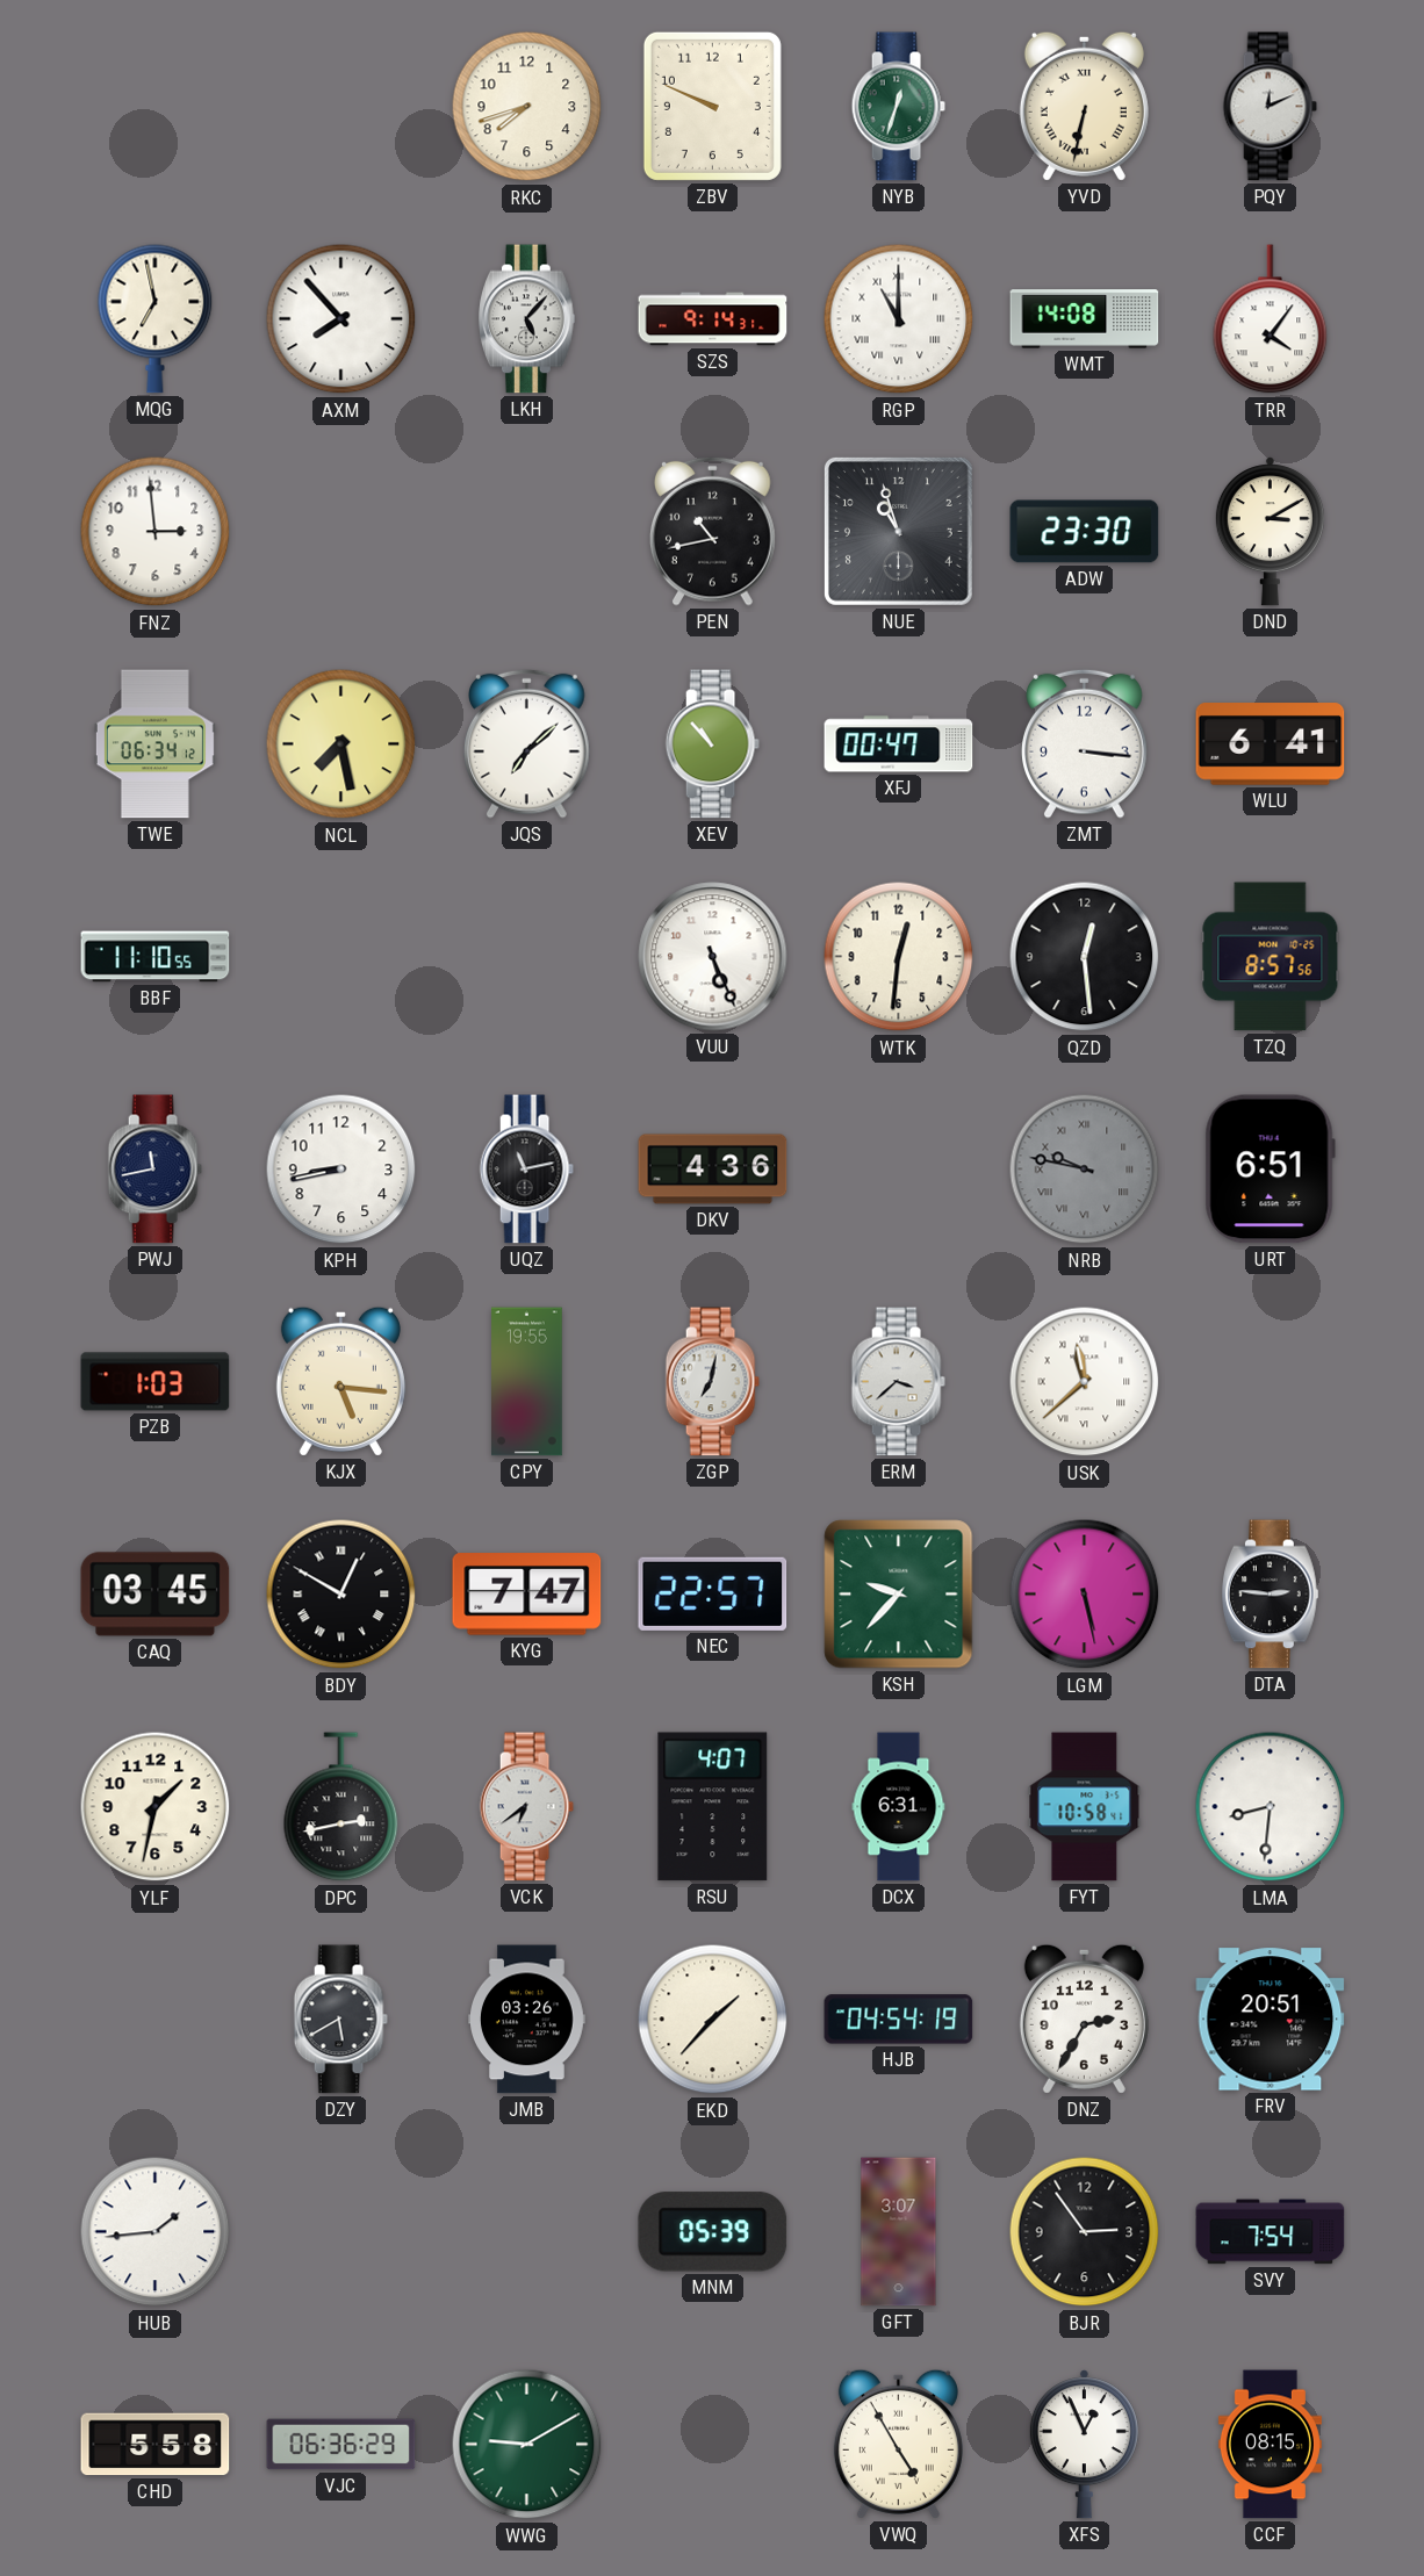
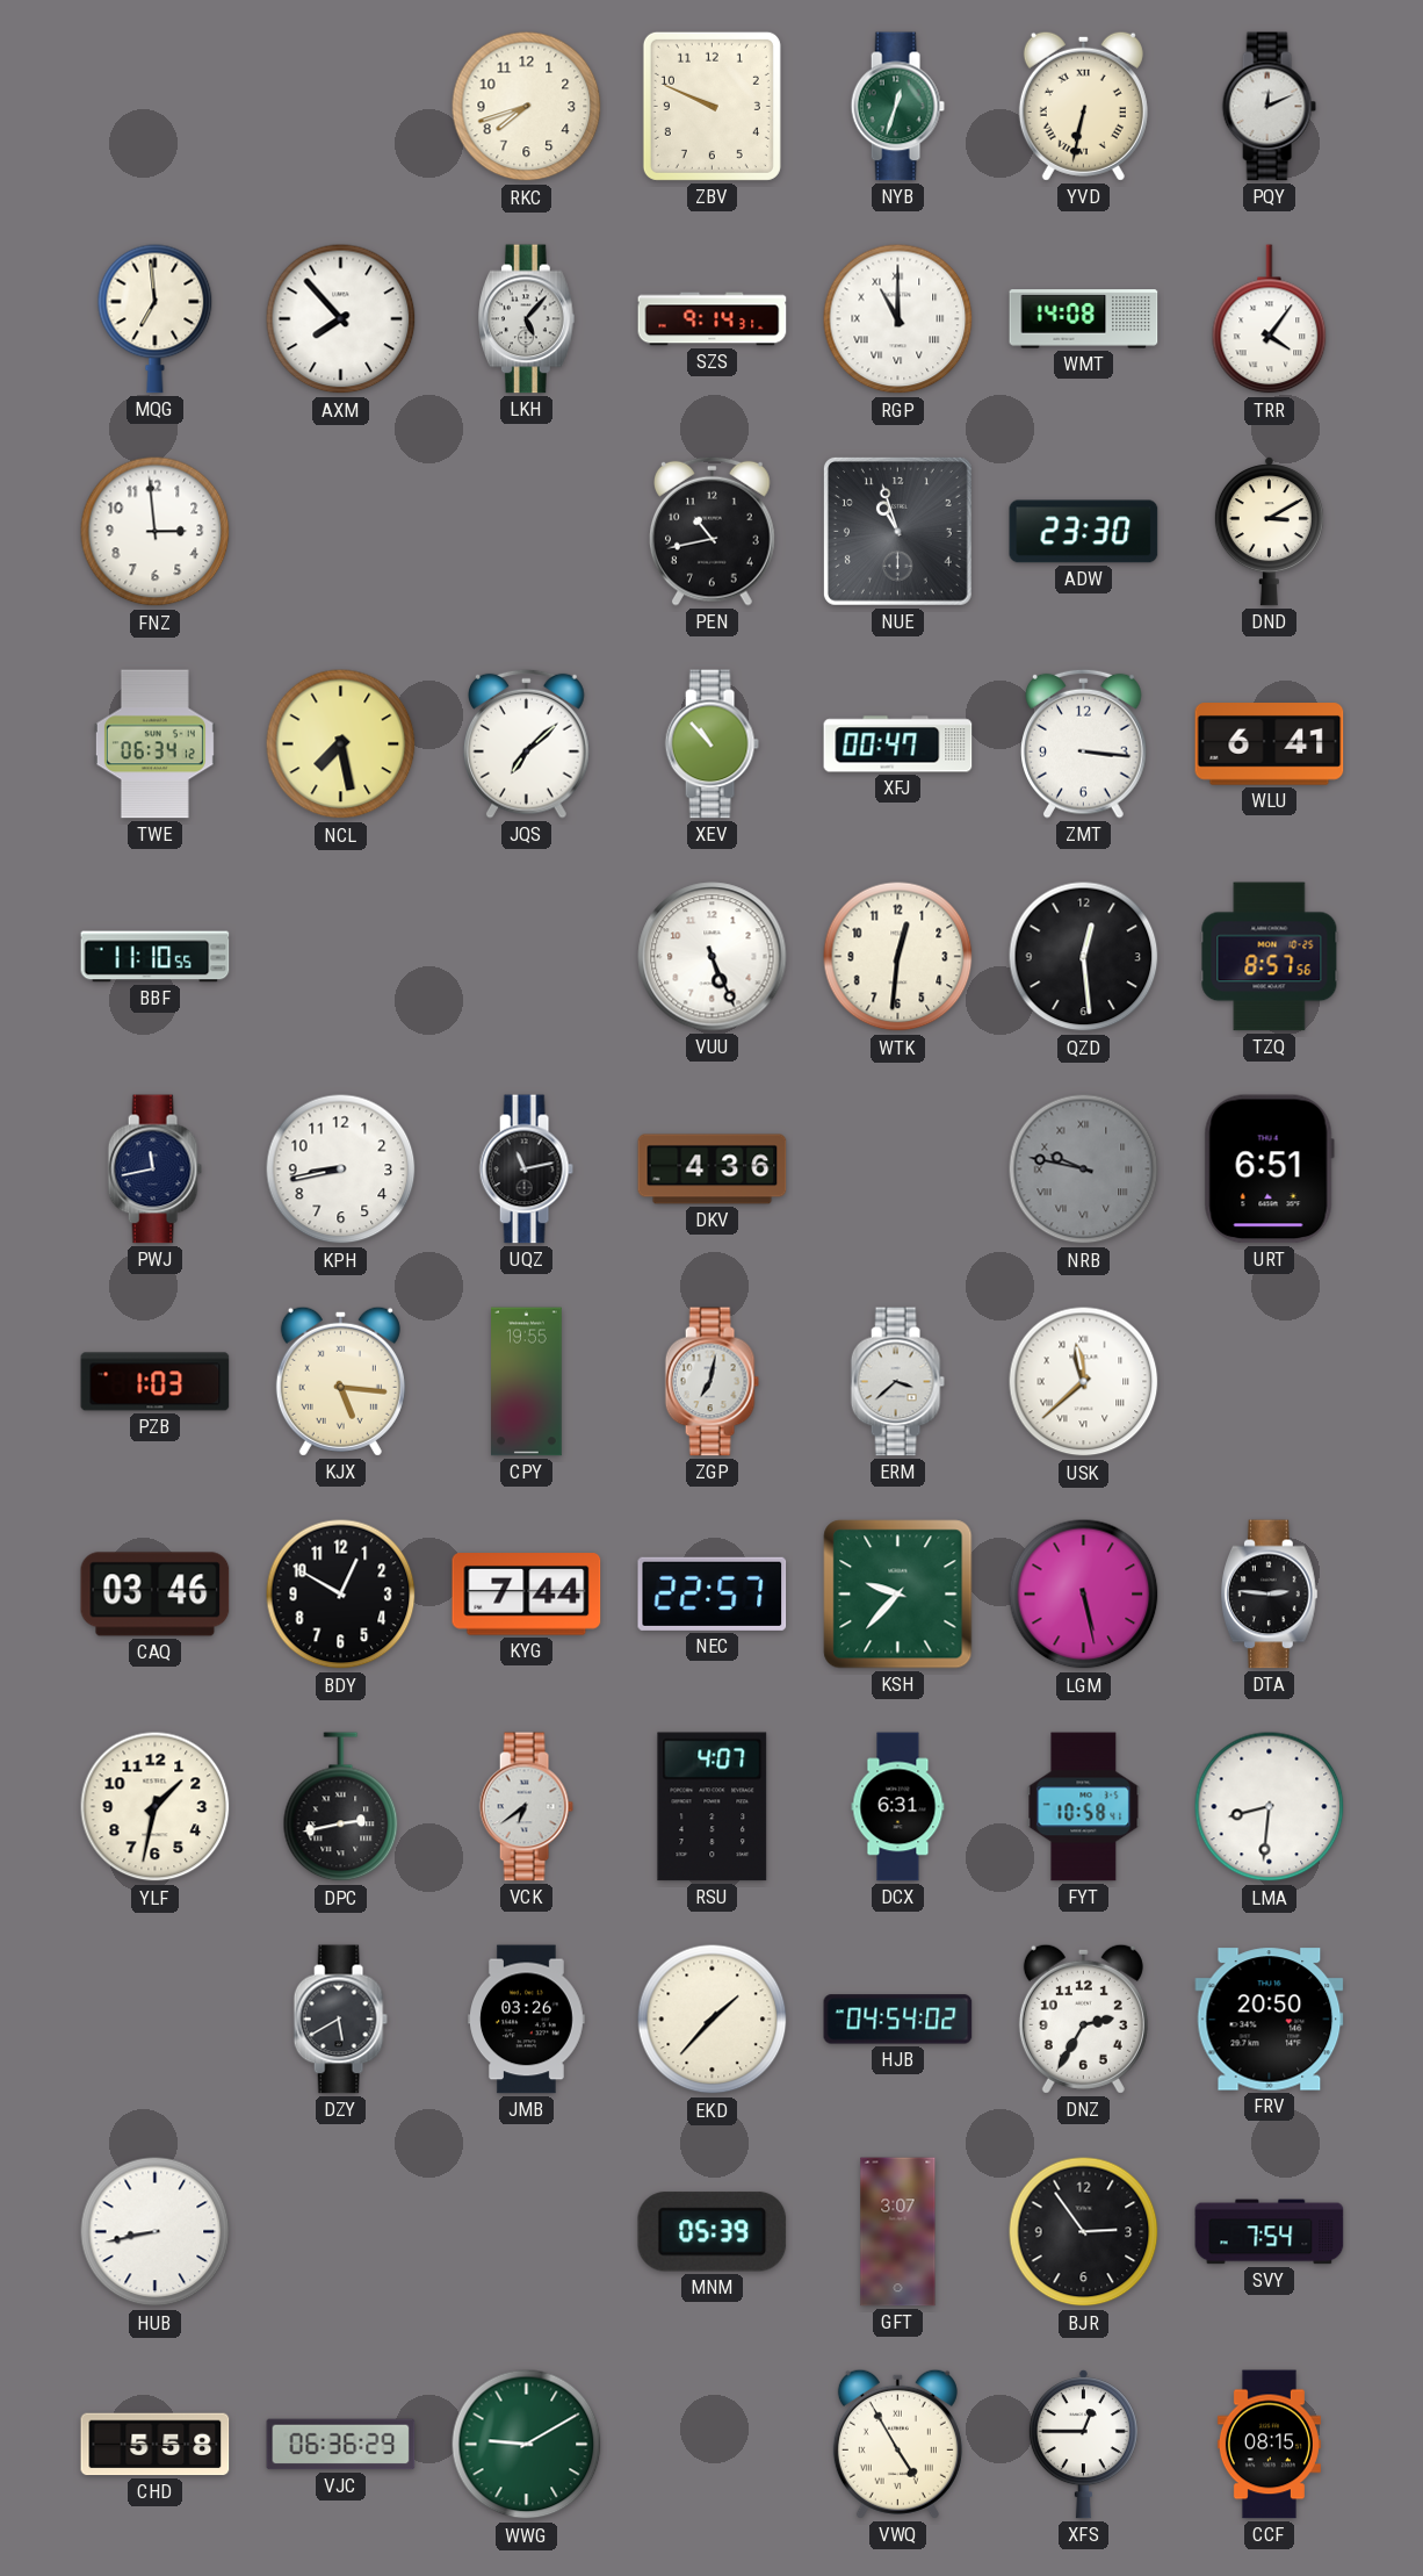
MQG: 6:58 -> 6:59 (156, 318)
CAQ: 03:45 -> 03:46 (156, 1595)
BDY numerals: Roman -> Arabic (341, 1595)
KYG: 7:47 -> 7:44 (527, 1595)
HJB: 04:54:19 -> 04:54:02 (898, 2020)
FRV: 20:51 -> 20:50 (1270, 2020)
HUB: 1:44 -> 8:43 (156, 2232)
XFS: 12:56 -> 12:45 (1083, 2445)
